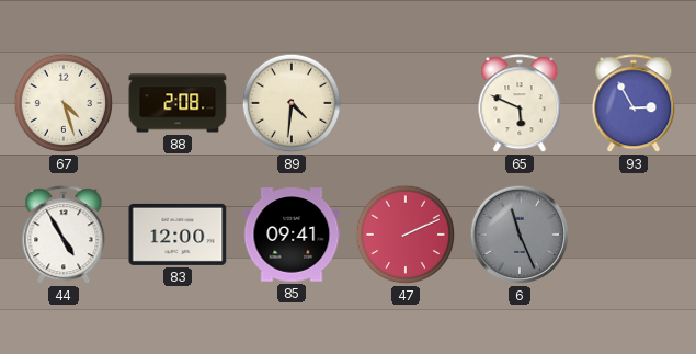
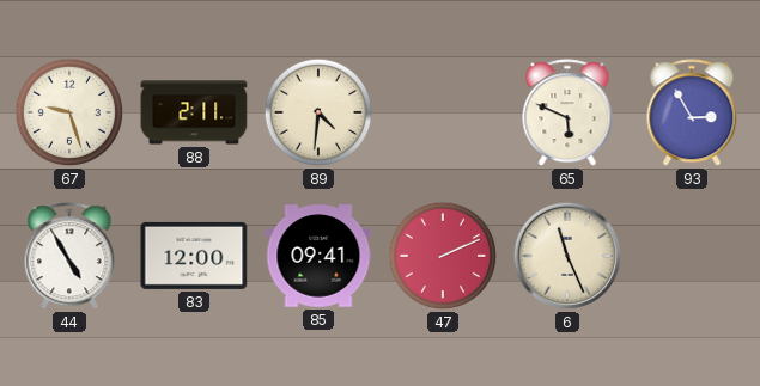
67: 4:27 -> 9:27 (69, 112)
88: 2:08 -> 2:11 (194, 112)
6 dial: grey -> cream (567, 256)
